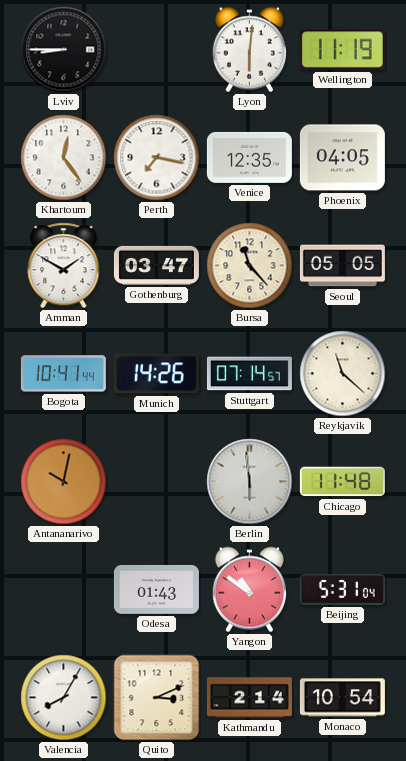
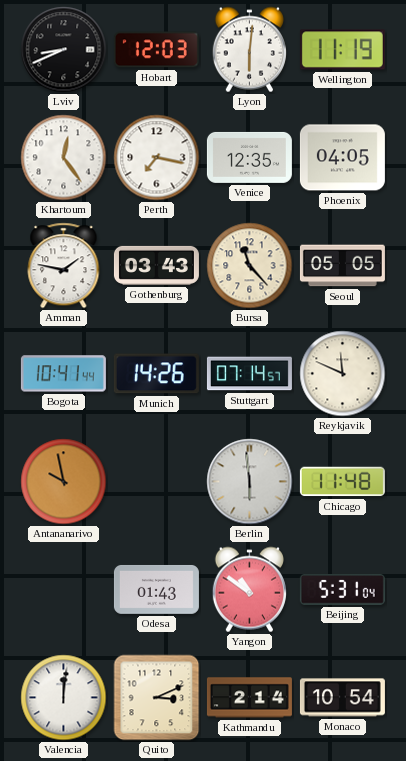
Lviv: 8:45 -> 8:41 (64, 50)
Hobart: none -> 12:03 (156, 50)
Amman: 1:50 -> 1:47 (64, 266)
Gothenburg: 03:47 -> 03:43 (156, 265)
Reykjavik: 11:22 -> 11:49 (343, 374)
Antananarivo: 10:02 -> 9:58 (64, 482)
Valencia: 8:05 -> 12:01 (64, 698)
